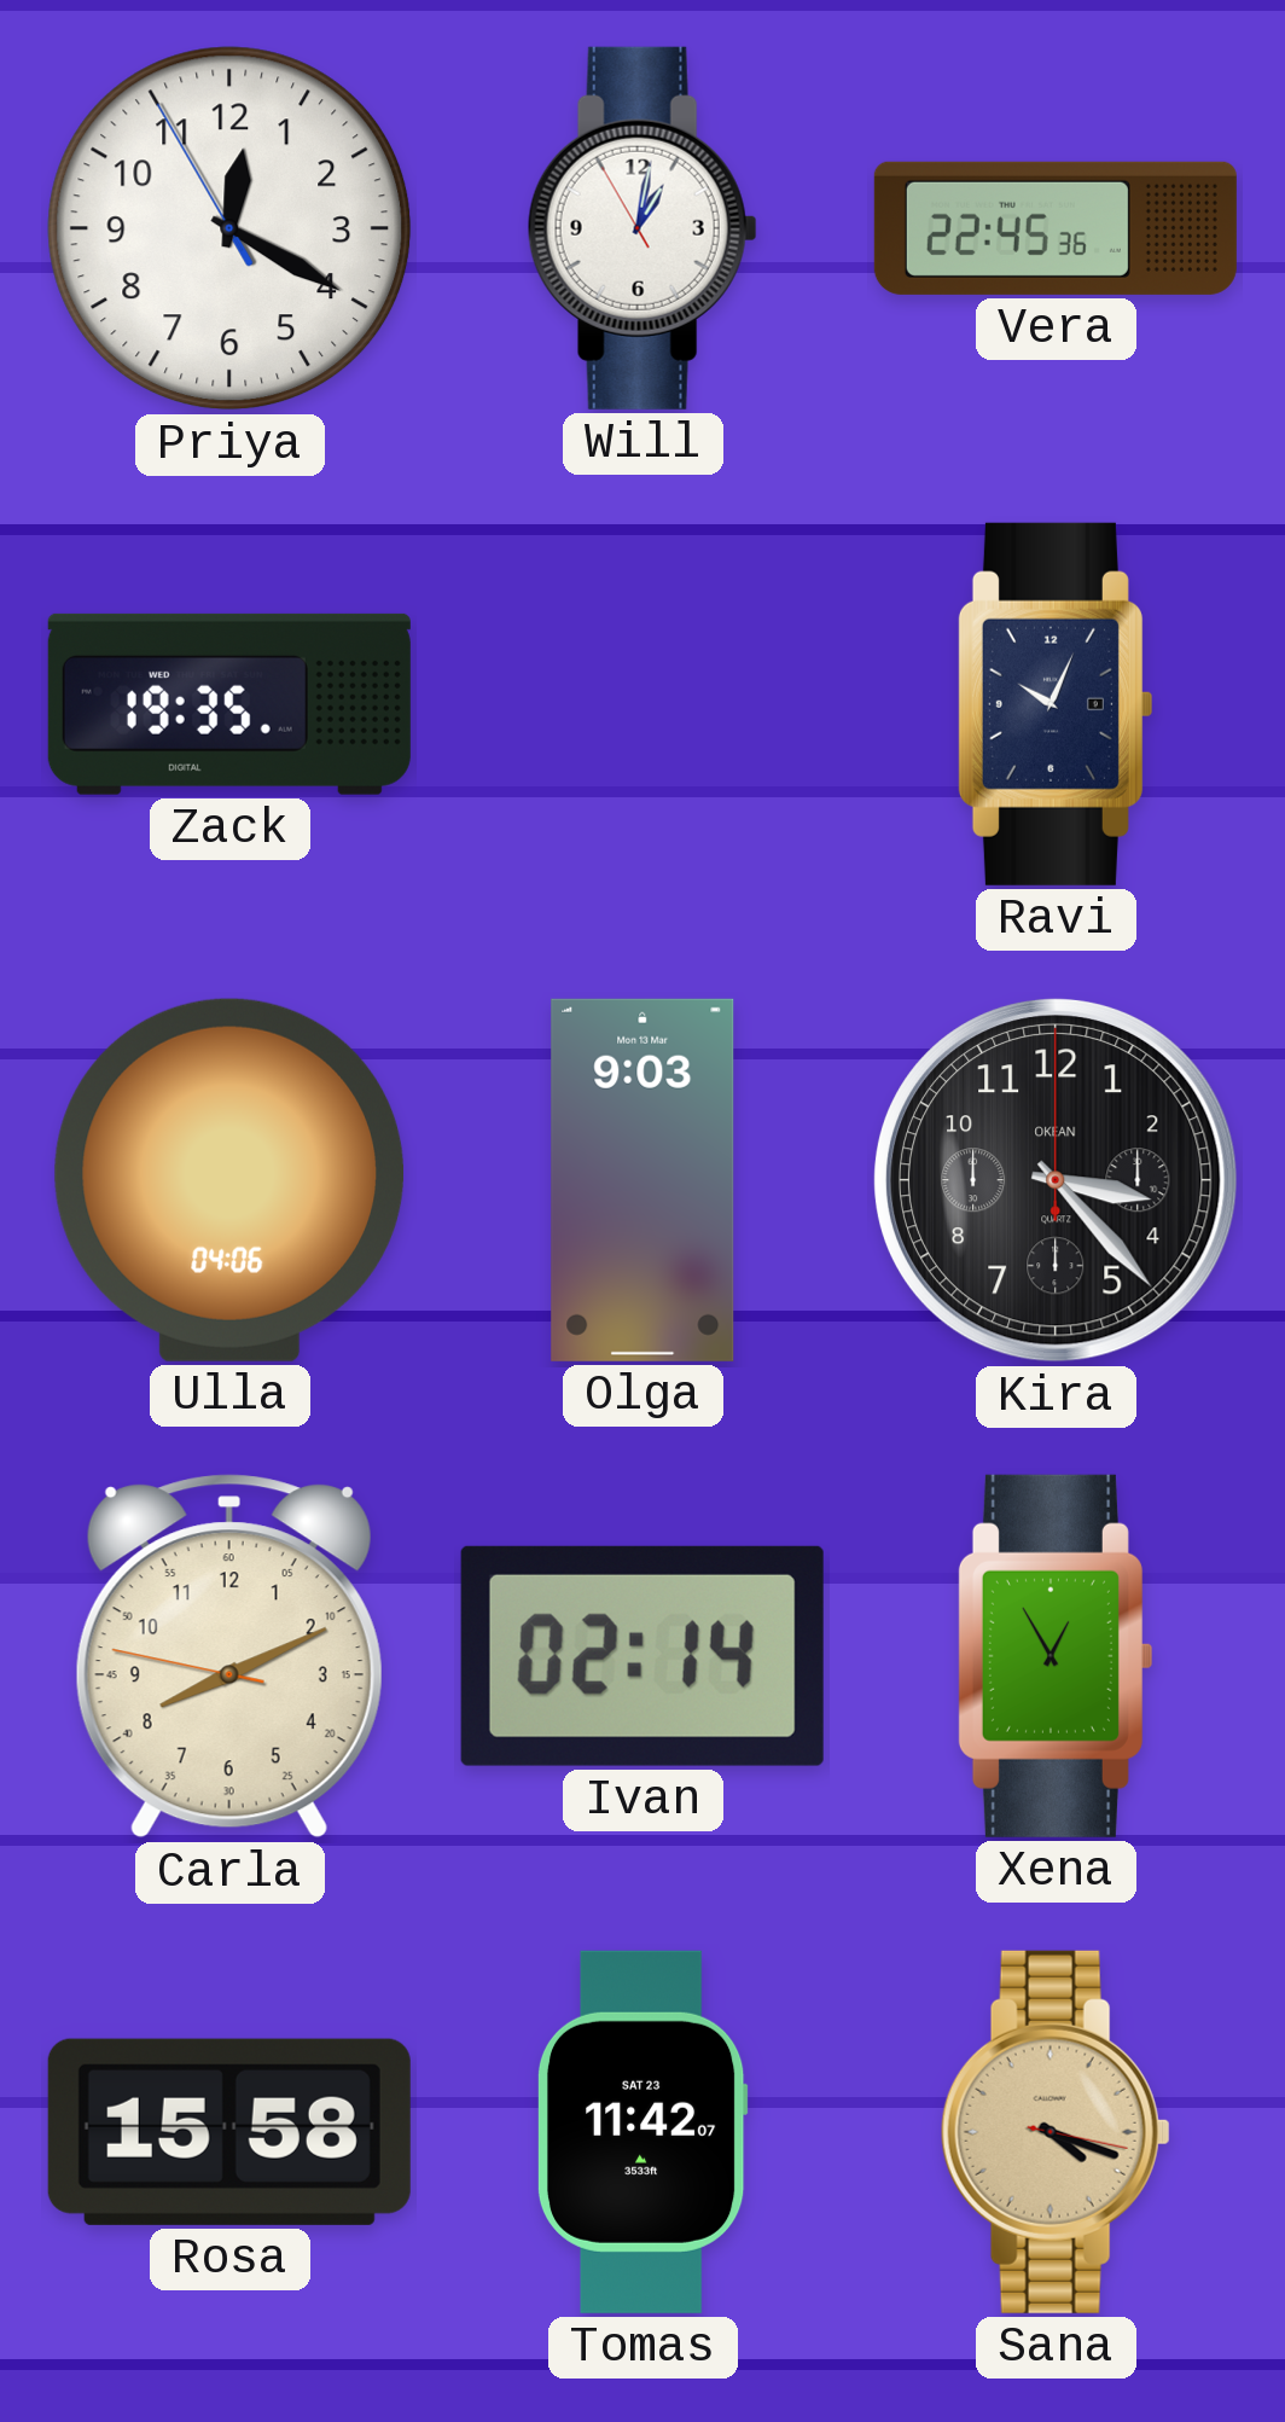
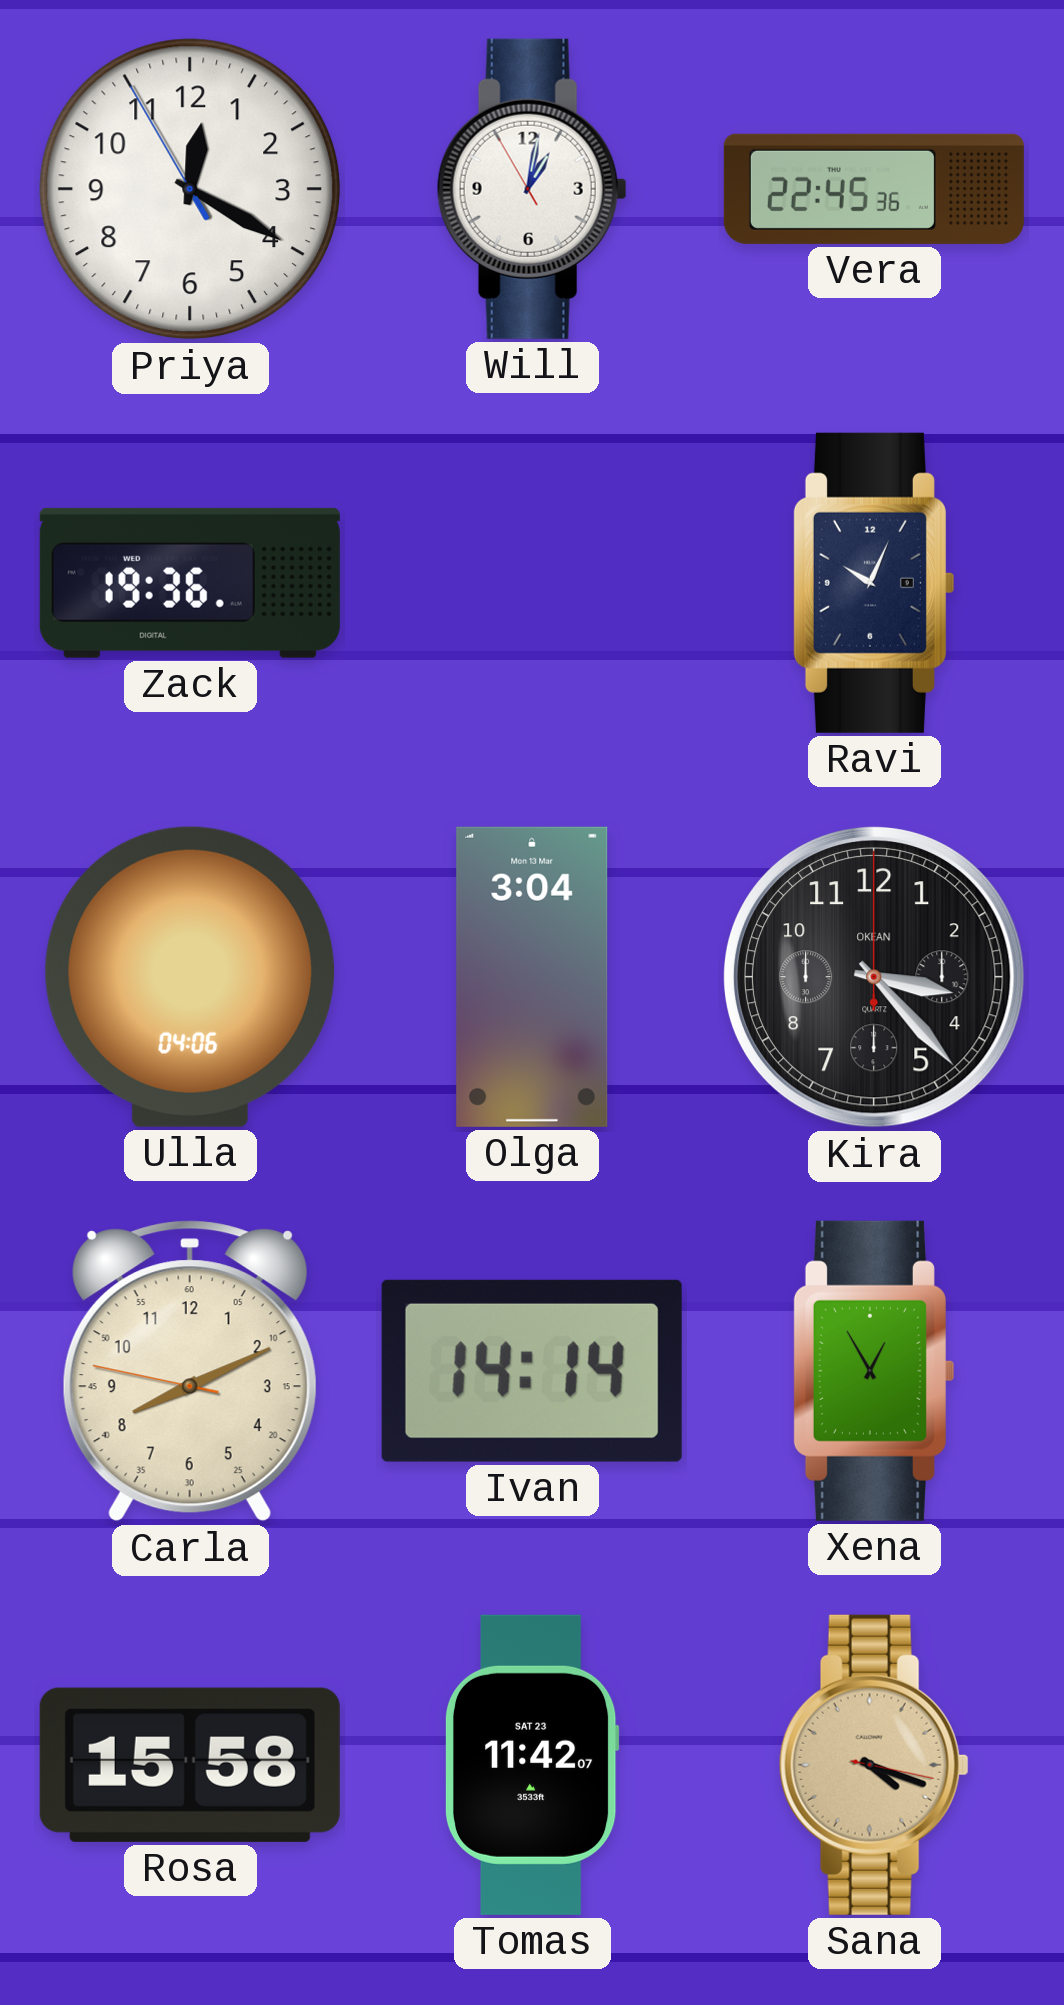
Zack: 19:35 -> 19:36 (190, 583)
Olga: 9:03 -> 3:04 (532, 977)
Ivan: 02:14 -> 14:14 (532, 1371)
